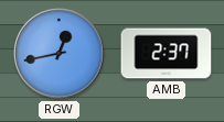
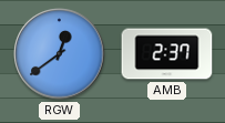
RGW: 12:43 -> 12:39 (60, 54)
